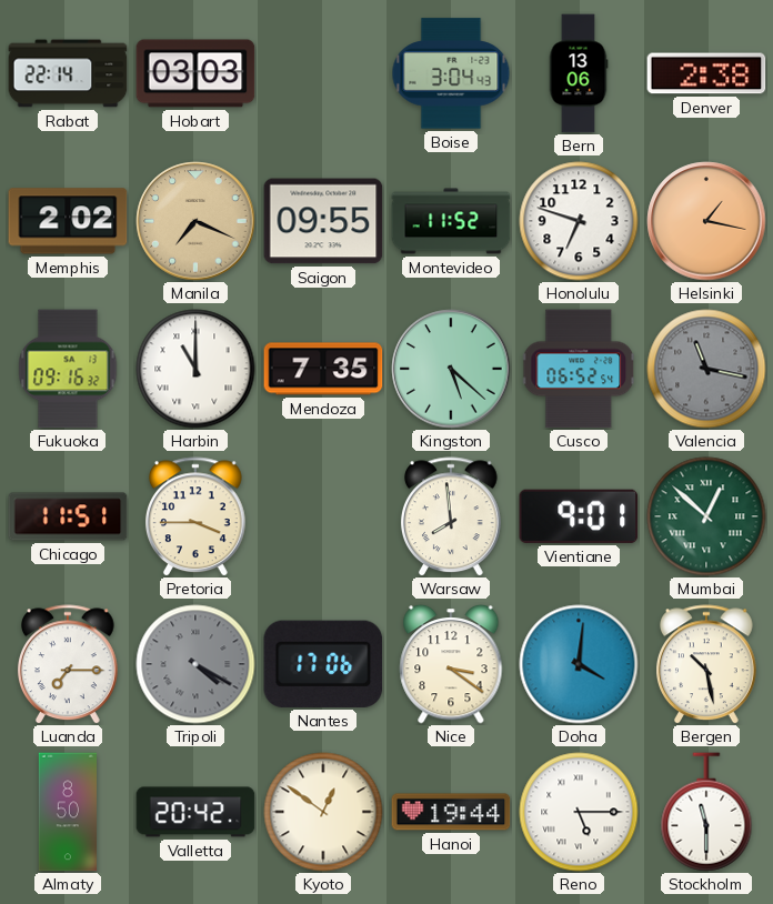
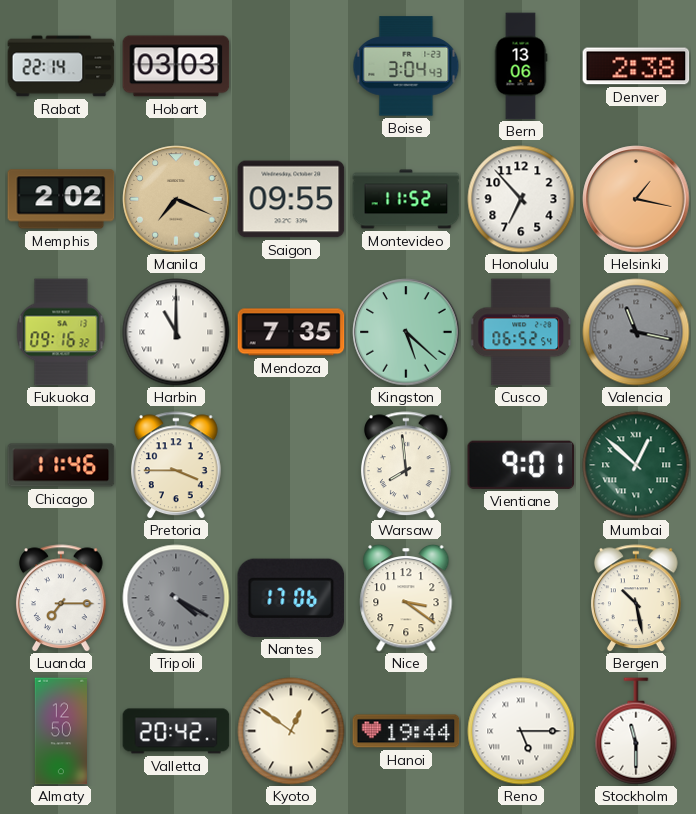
Honolulu: 6:48 -> 6:53 (521, 199)
Chicago: 11:51 -> 11:46 (61, 465)
Doha: 4:01 -> none (579, 664)
Almaty: 8:50 -> 12:50 (61, 731)
